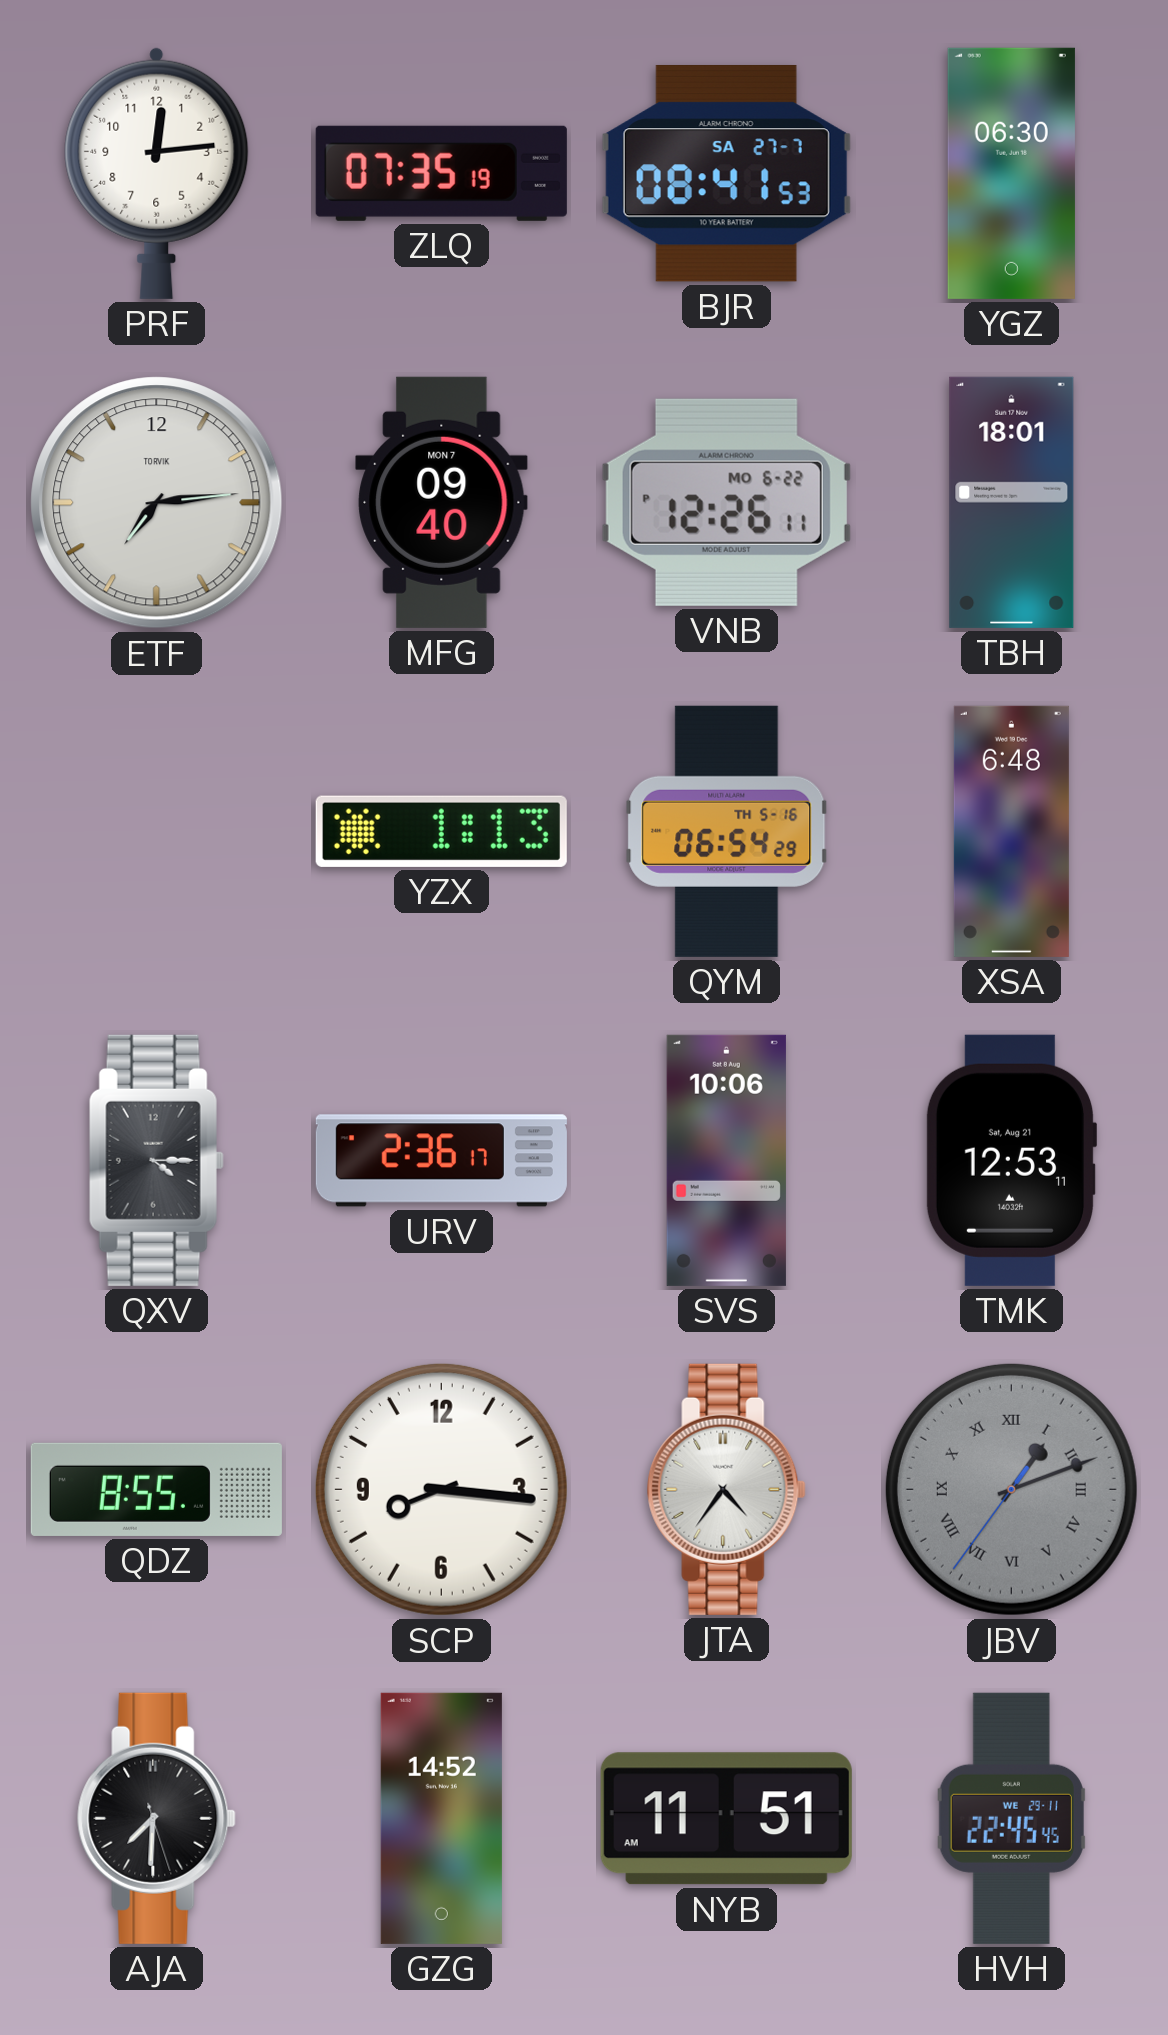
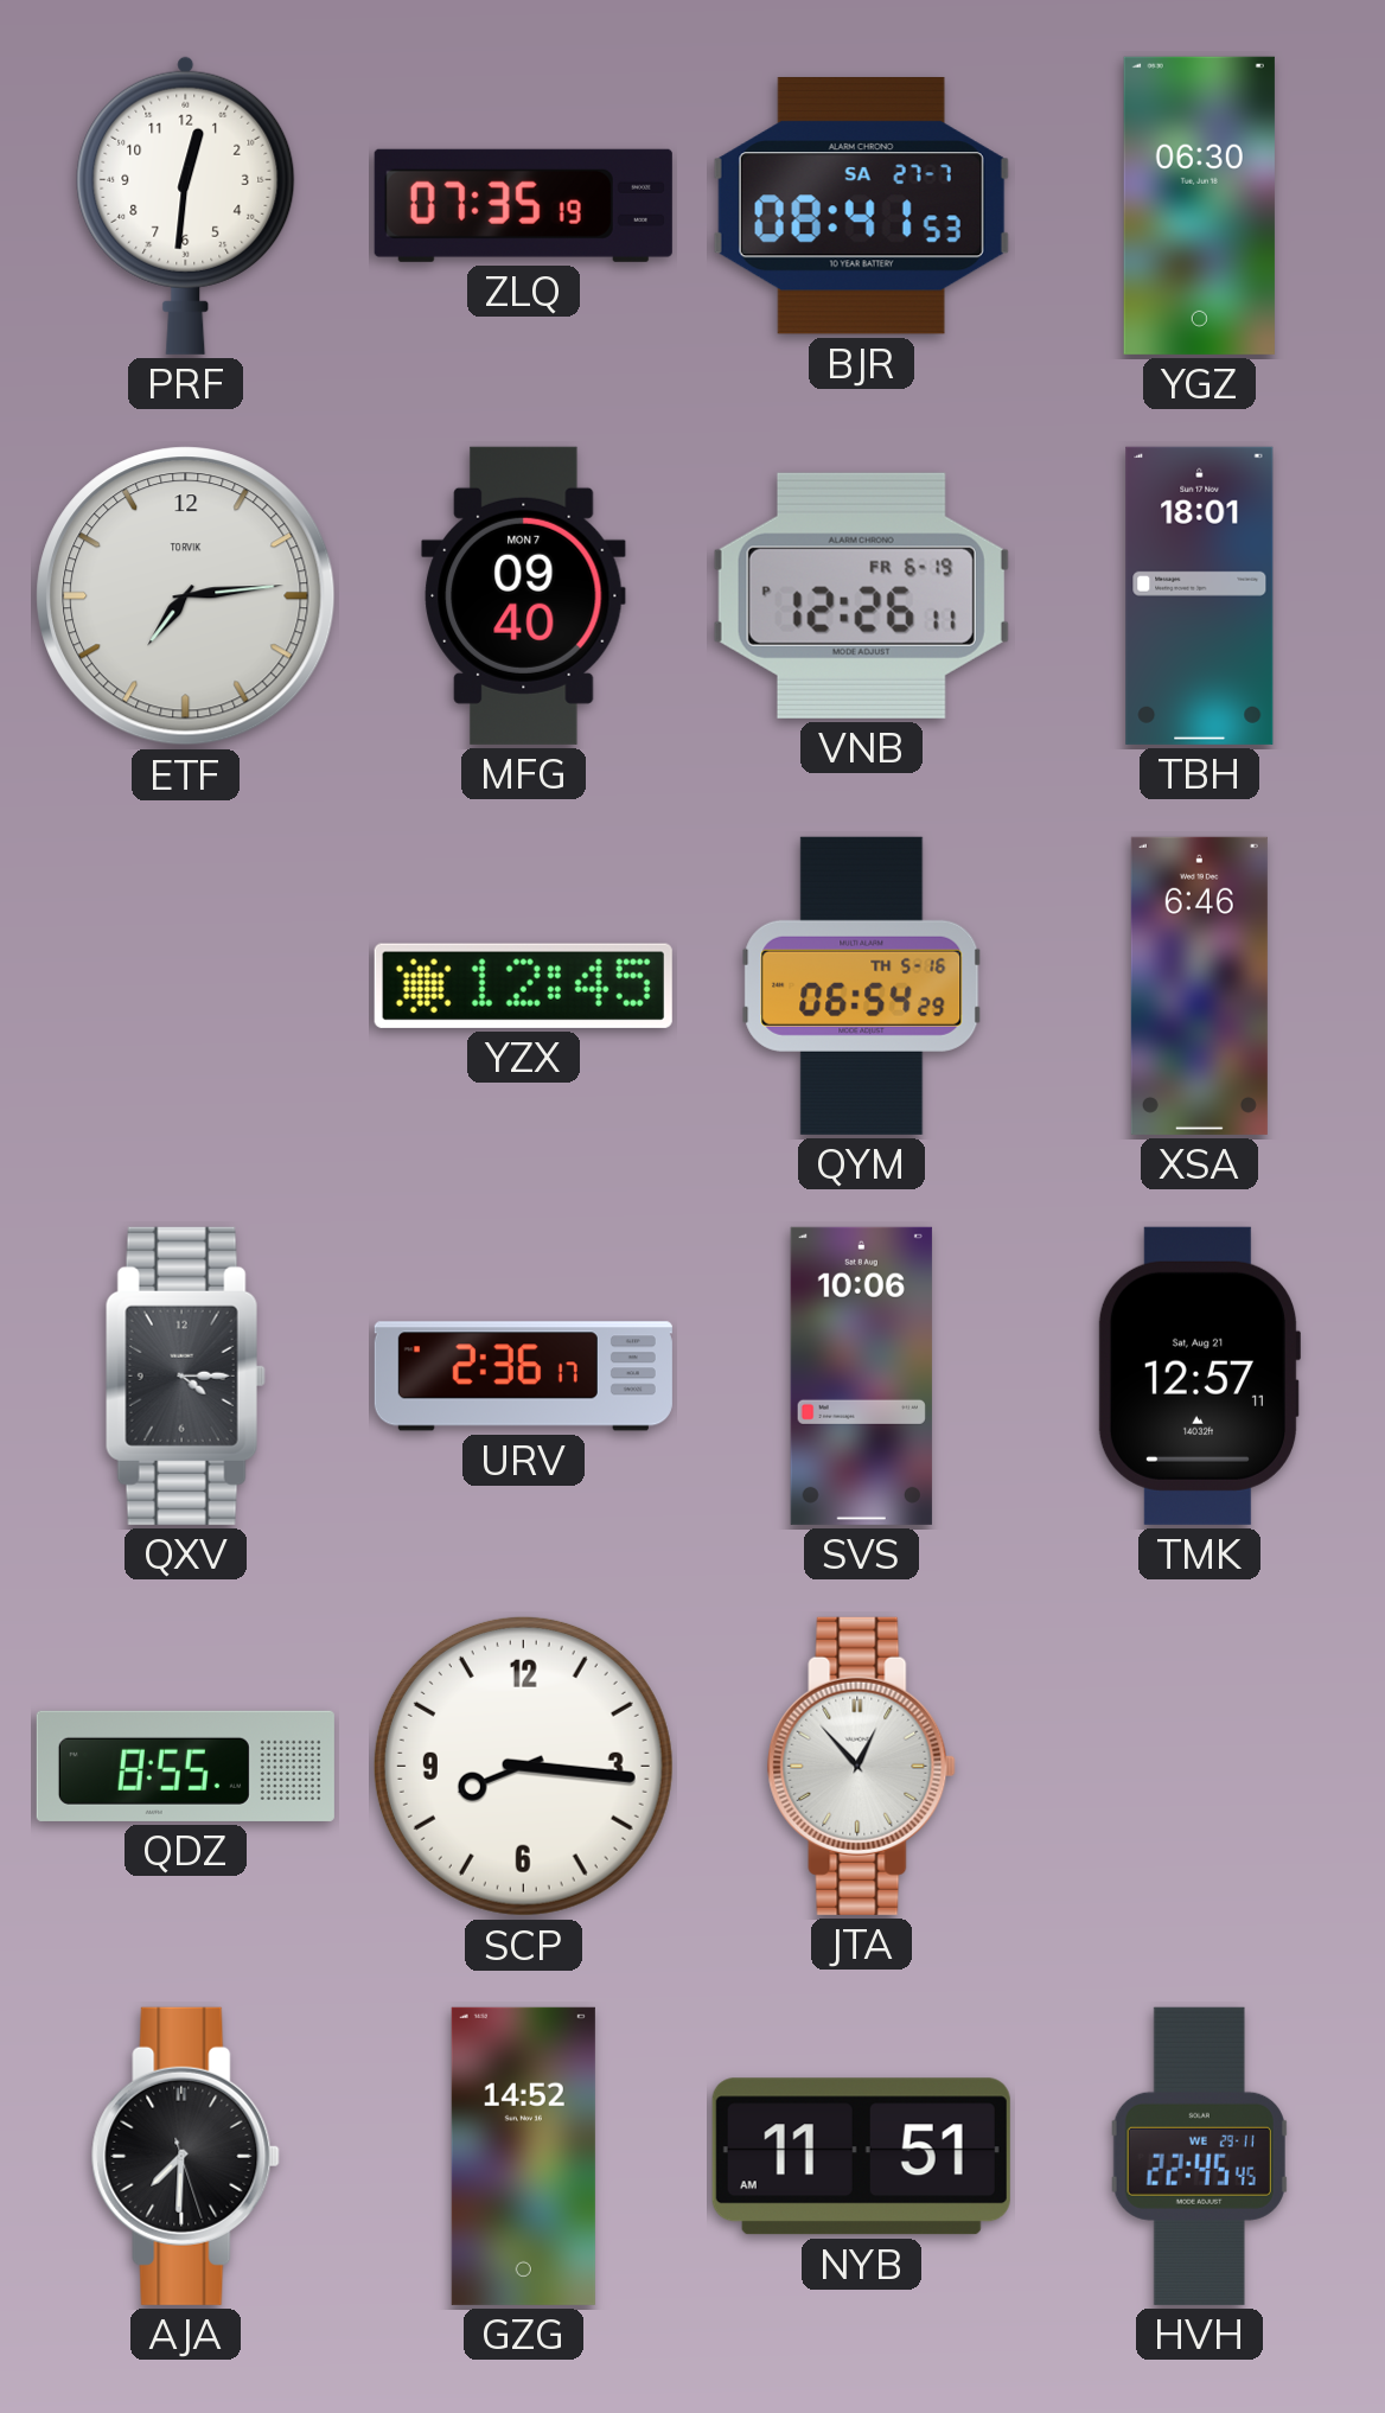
PRF: 12:14 -> 12:31 (186, 205)
VNB date: MO 6-22 -> FR 6-19 (861, 595)
YZX: 1:13 -> 12:45 (523, 985)
XSA: 6:48 -> 6:46 (1199, 985)
TMK: 12:53 -> 12:57 (1198, 1375)
JTA: 4:36 -> 12:53 (862, 1766)
JBV: 1:11 -> none (1011, 1489)
